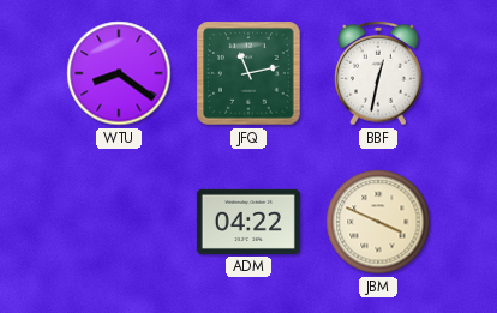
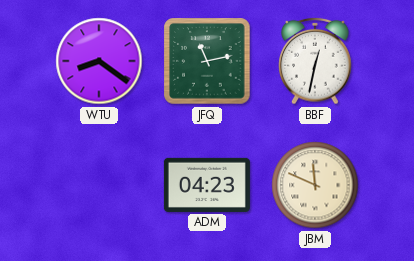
ADM: 04:22 -> 04:23 (207, 185)
JBM: 3:49 -> 11:49 (315, 185)
